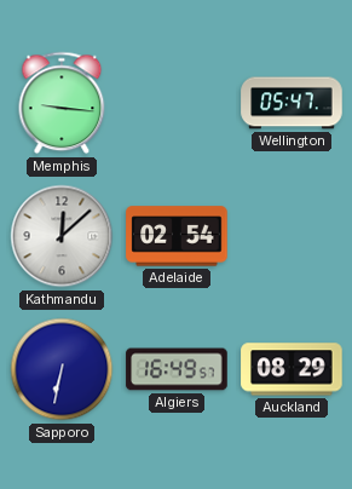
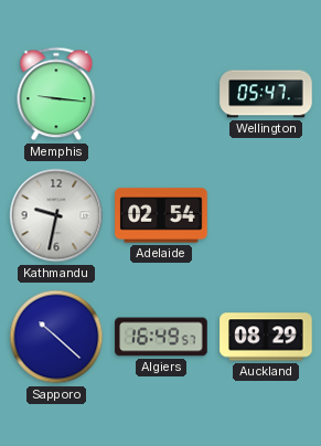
Kathmandu: 12:08 -> 9:32 (56, 215)
Sapporo: 6:32 -> 10:22 (56, 337)
